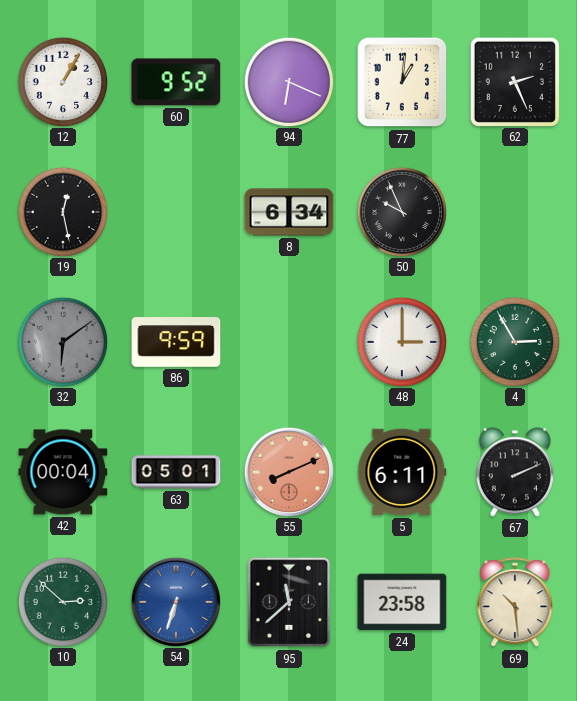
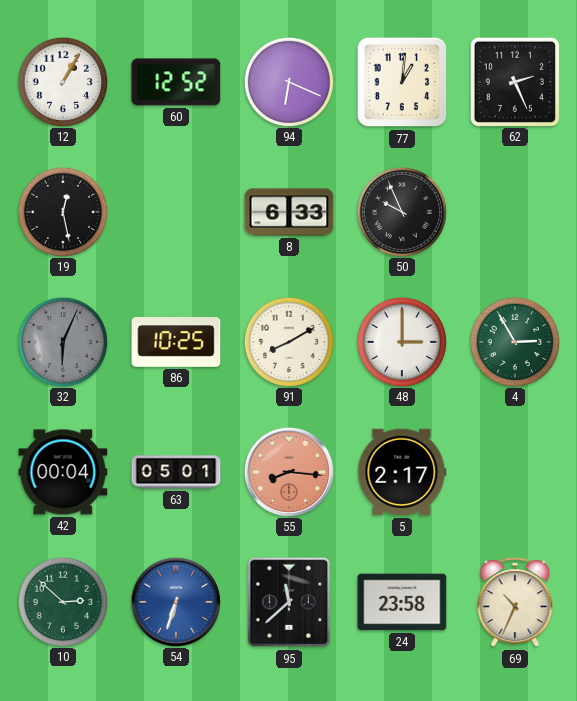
60: 9:52 -> 12:52 (176, 82)
8: 6:34 -> 6:33 (289, 212)
32: 6:09 -> 6:04 (62, 341)
86: 9:59 -> 10:25 (176, 342)
91: none -> 8:10 (288, 341)
55: 8:11 -> 8:16 (288, 471)
5: 6:11 -> 2:17 (402, 472)
67: 2:11 -> none (515, 472)
69: 10:29 -> 10:34 (515, 603)
